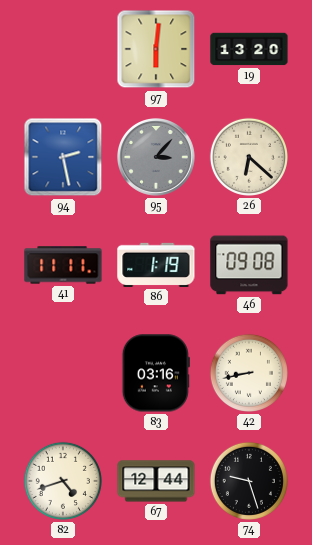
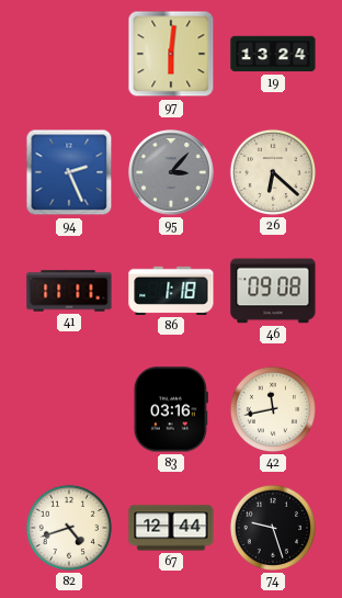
19: 13:20 -> 13:24 (273, 54)
94: 2:28 -> 2:26 (69, 172)
86: 1:19 -> 1:18 (171, 291)
42: 8:43 -> 11:43 (273, 409)
